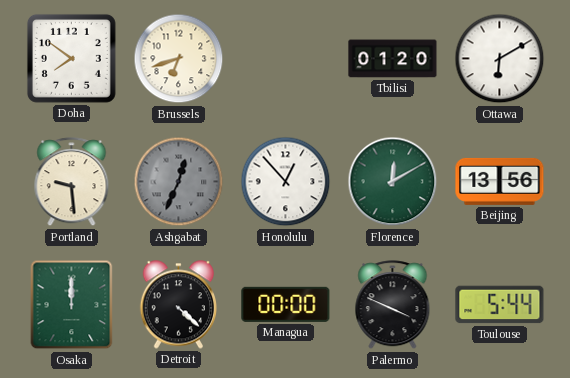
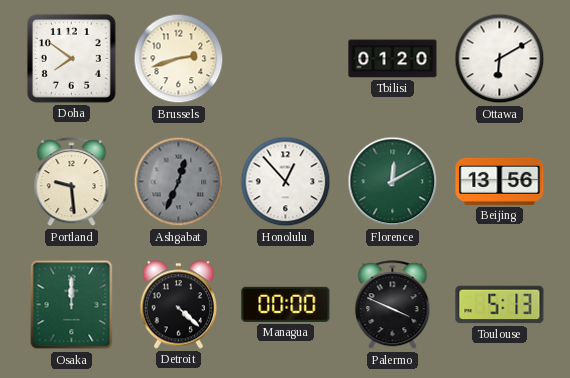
Brussels: 6:42 -> 2:42 (179, 59)
Toulouse: 5:44 -> 5:13 (500, 305)
